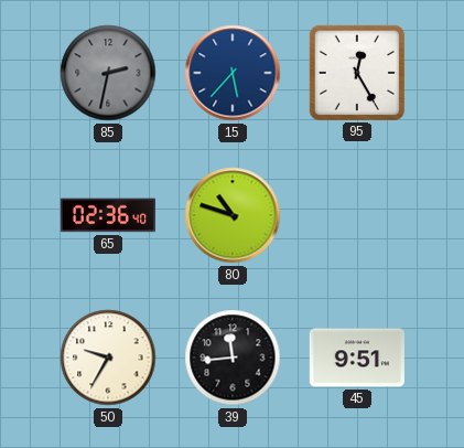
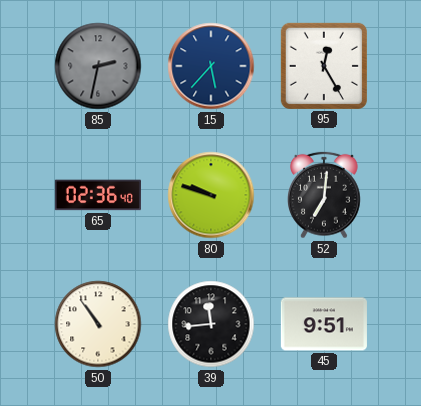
80: 10:48 -> 9:48 (211, 195)
52: none -> 7:01 (324, 195)
50: 9:35 -> 10:54 (98, 324)
